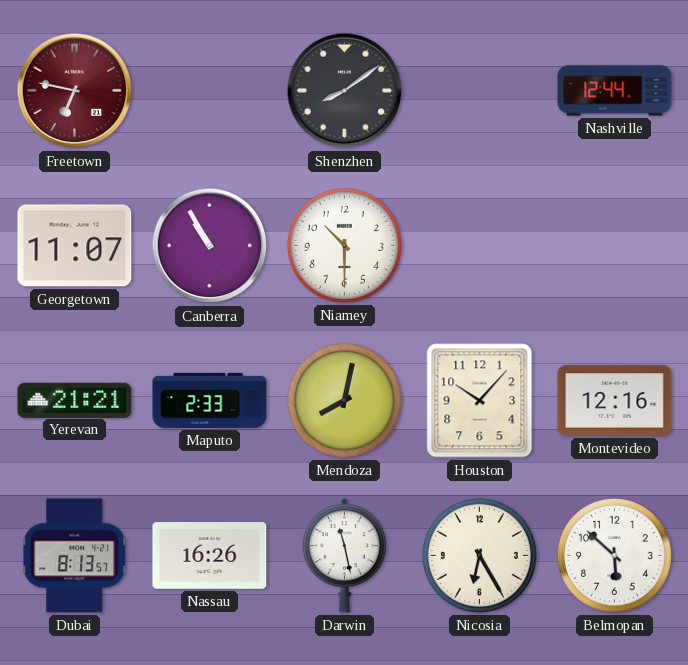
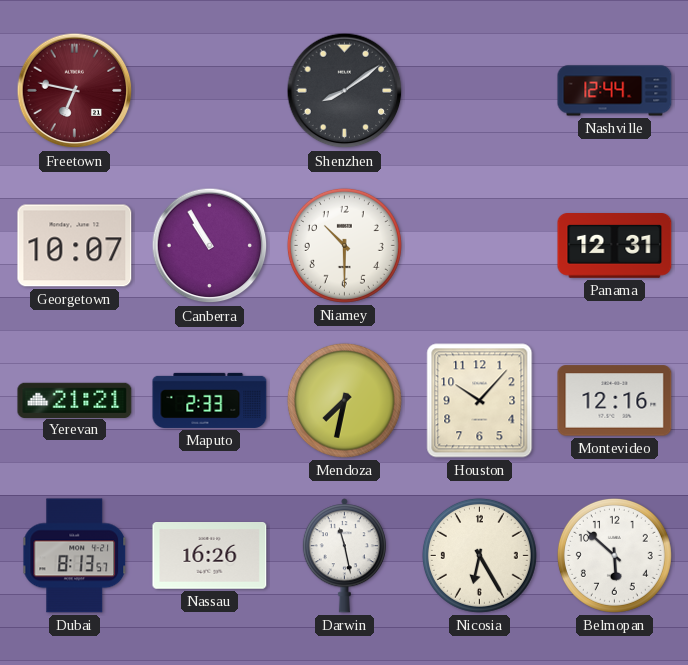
Georgetown: 11:07 -> 10:07 (75, 246)
Panama: none -> 12:31 (615, 246)
Mendoza: 8:02 -> 7:32 (344, 400)
